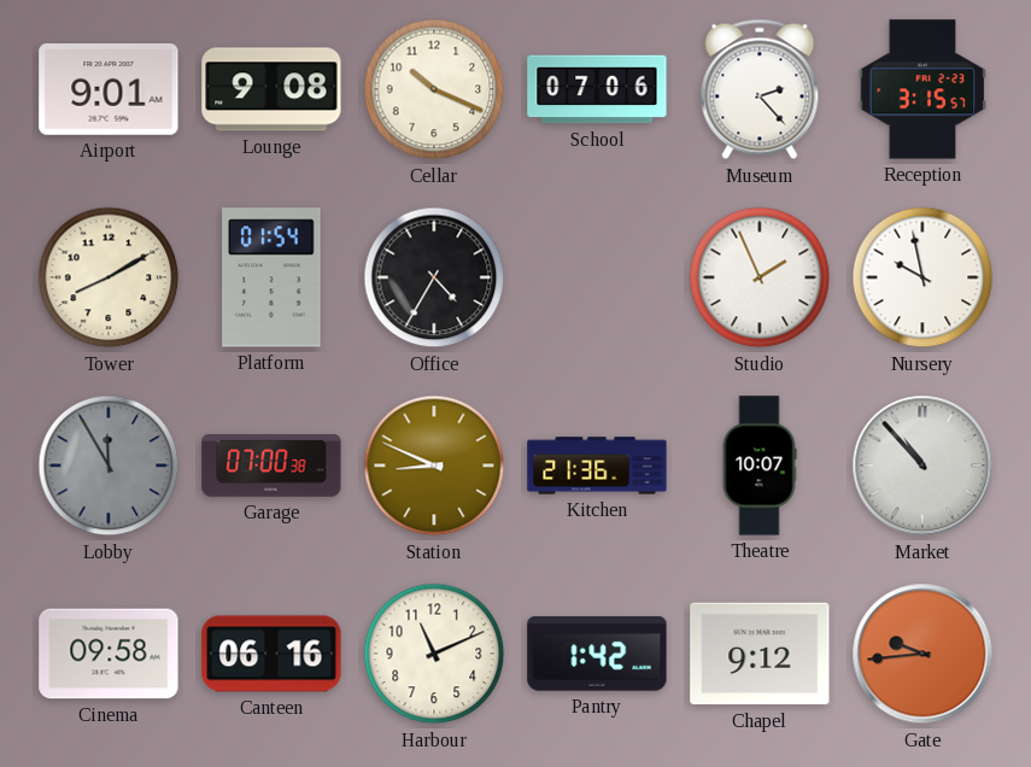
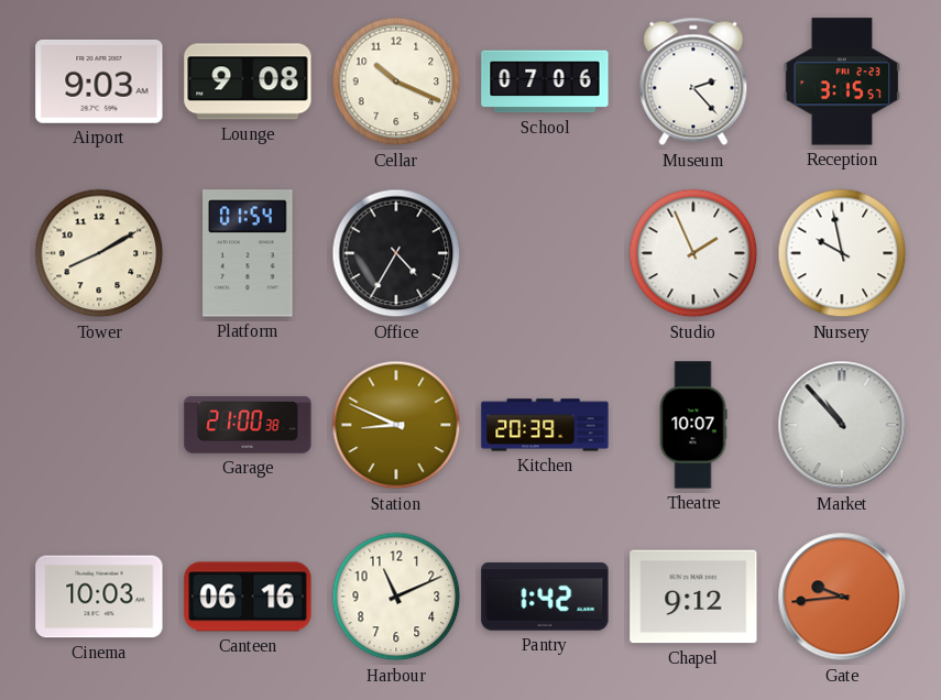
Airport: 9:01 -> 9:03 (99, 81)
Lobby: 11:55 -> none (109, 466)
Garage: 07:00 -> 21:00 (248, 425)
Kitchen: 21:36 -> 20:39 (545, 425)
Cinema: 09:58 -> 10:03 (99, 597)
